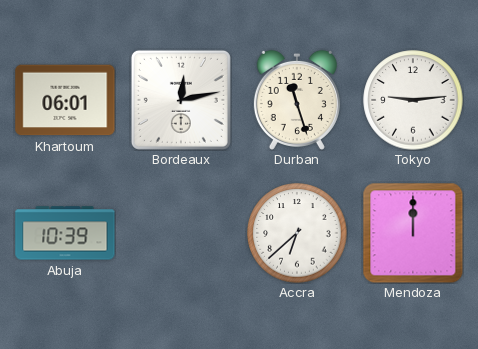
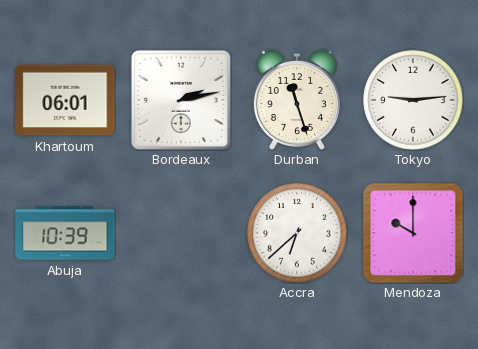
Bordeaux: 12:13 -> 2:13 (181, 100)
Mendoza: 12:00 -> 10:00 (413, 233)
